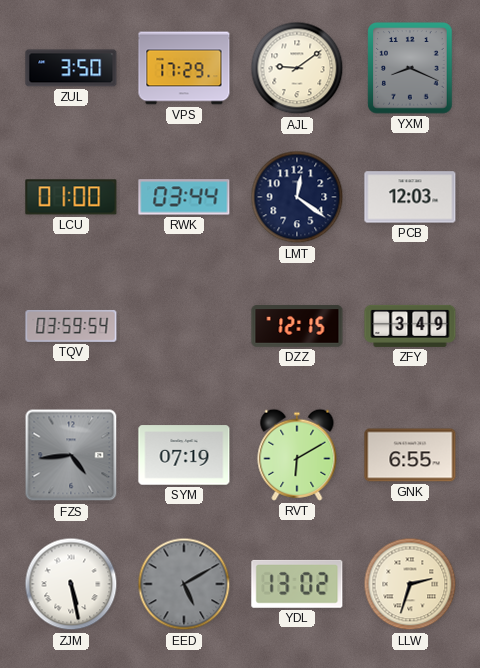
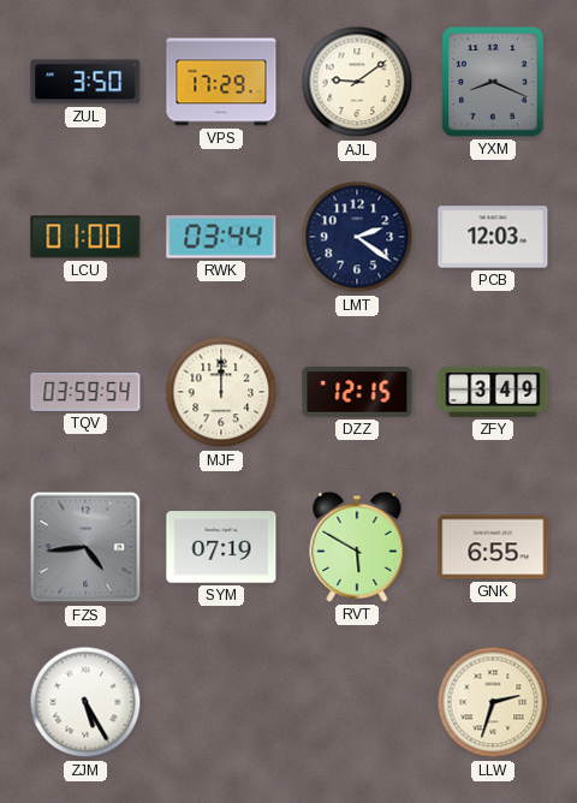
LMT: 12:21 -> 2:21 (357, 237)
MJF: none -> 12:00 (221, 392)
RVT: 6:10 -> 5:50 (357, 547)
ZJM: 5:28 -> 5:25 (85, 702)
EED: 5:10 -> none (184, 584)
YDL: 13:02 -> none (297, 584)
